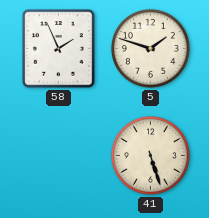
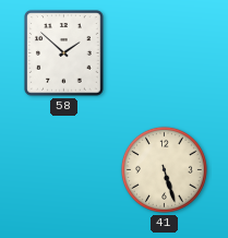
58: 1:56 -> 1:52 (64, 53)
5: 1:48 -> none (150, 48)
